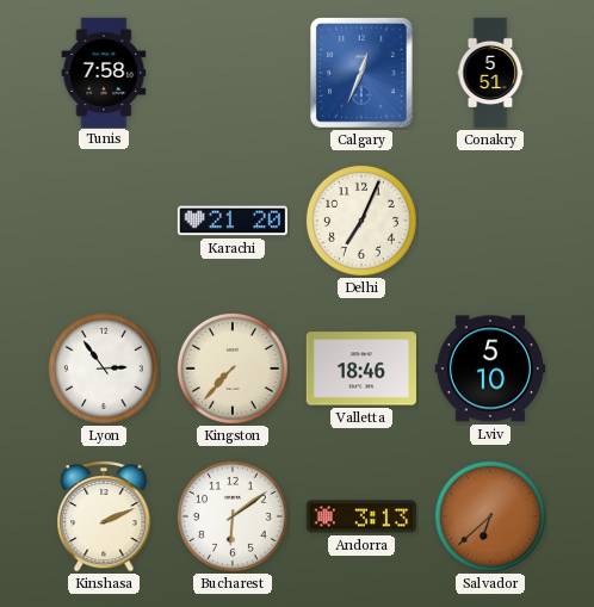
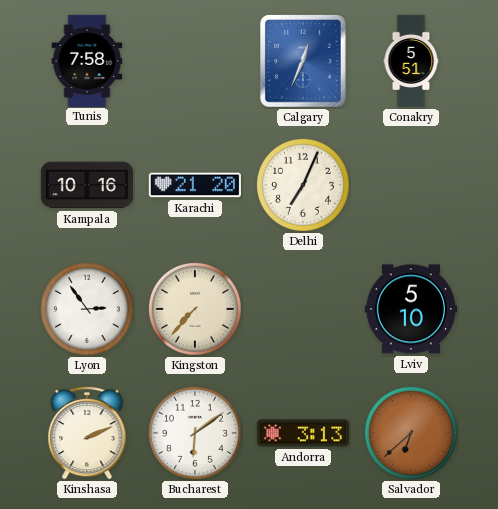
Kampala: none -> 10:16 (86, 185)
Valletta: 18:46 -> none (361, 368)
